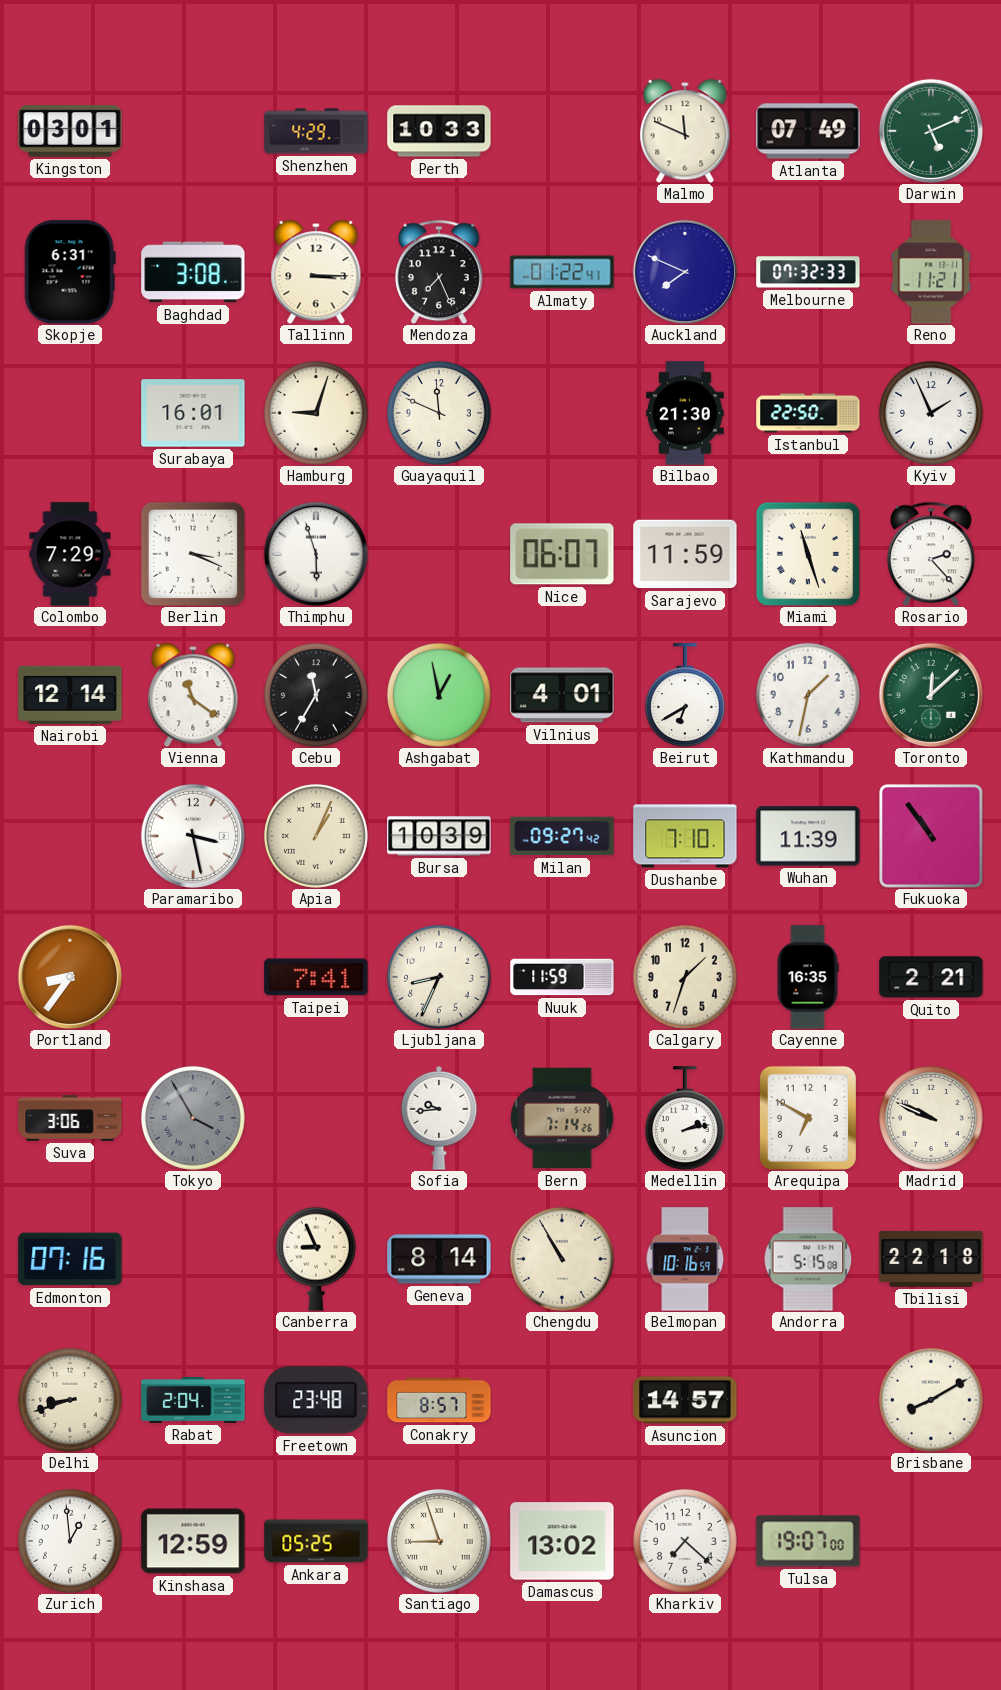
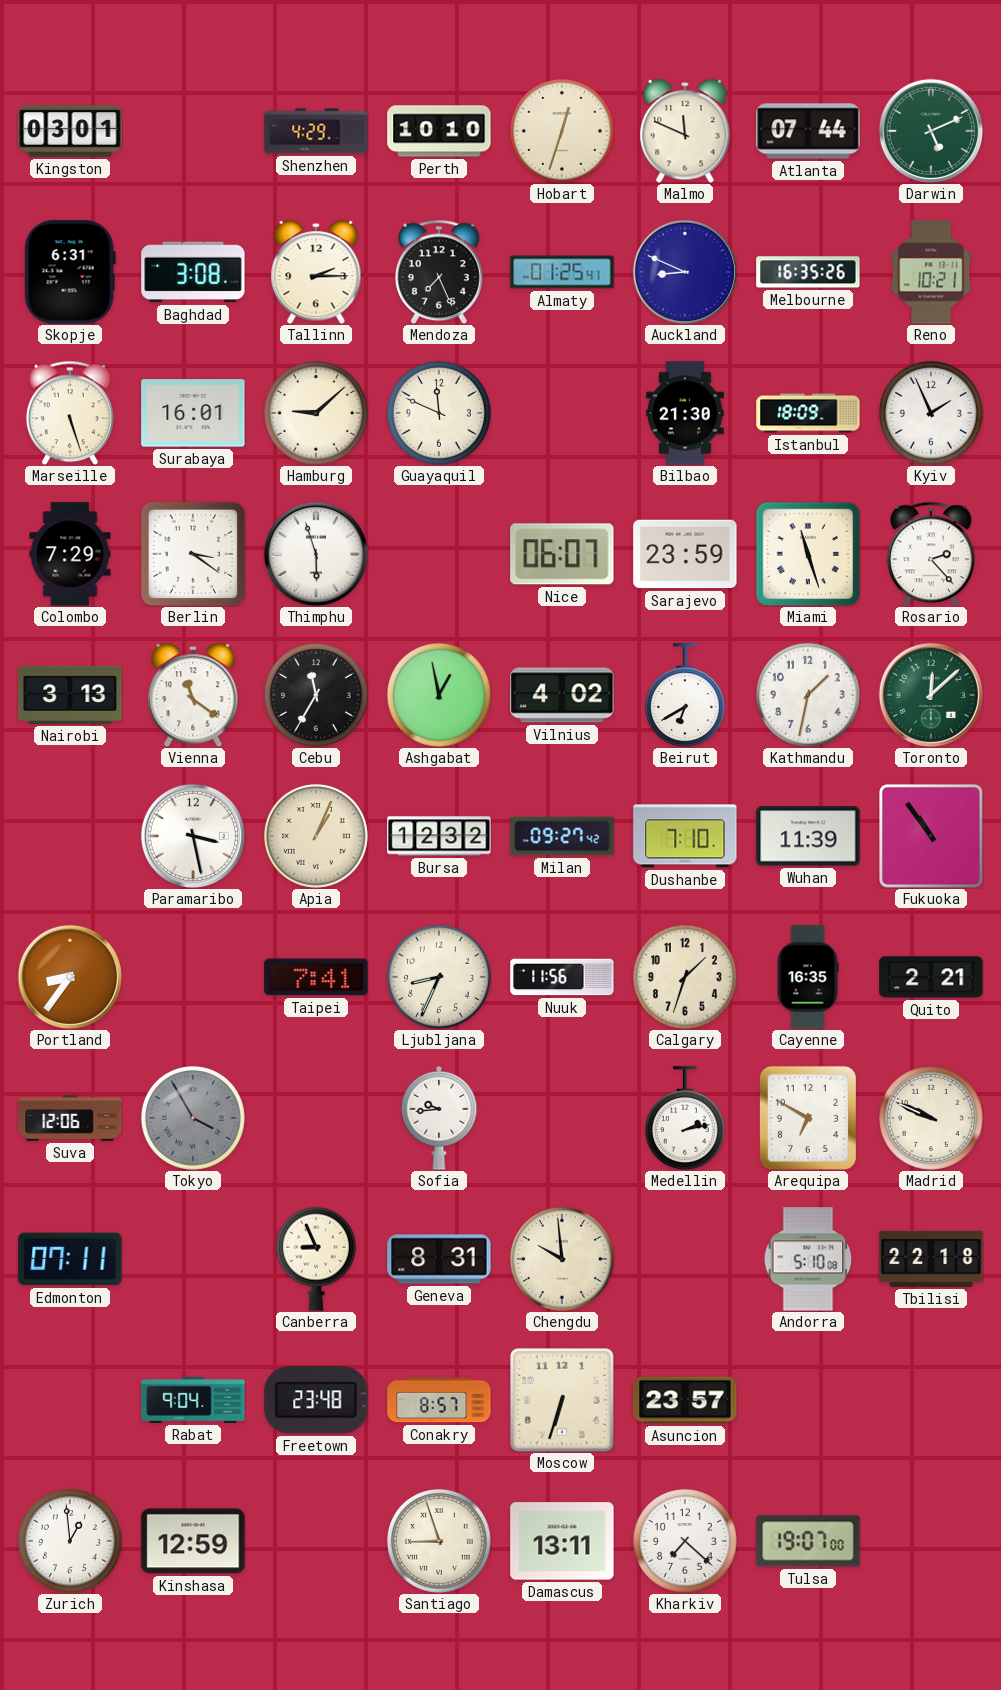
Perth: 10:33 -> 10:10 (439, 131)
Hobart: none -> 12:33 (562, 131)
Atlanta: 07:49 -> 07:44 (808, 131)
Tallinn: 3:15 -> 2:15 (316, 272)
Almaty: 01:22 -> 01:25 (562, 272)
Auckland: 7:49 -> 8:49 (685, 272)
Melbourne: 07:32 -> 16:35 (808, 272)
Reno: 11:21 -> 10:21 (931, 272)
Marseille: none -> 5:27 (70, 413)
Hamburg: 9:03 -> 9:08 (316, 413)
Istanbul: 22:50 -> 18:09 (808, 413)
Berlin: 3:19 -> 3:21 (193, 554)
Sarajevo: 11:59 -> 23:59 (685, 554)
Nairobi: 12:14 -> 3:13 (70, 695)
Vilnius: 4:01 -> 4:02 (562, 695)
Bursa: 10:39 -> 12:32 (439, 836)
Nuuk: 11:59 -> 11:56 (562, 977)
Suva: 3:06 -> 12:06 (70, 1119)
Bern: 7:14 -> none (562, 1118)
Edmonton: 07:16 -> 07:11 (70, 1259)
Geneva: 8:14 -> 8:31 (439, 1259)
Chengdu: 10:55 -> 9:59 (562, 1259)
Belmopan: 10:16 -> none (685, 1259)
Andorra: 5:15 -> 5:10 (808, 1259)
Delhi: 8:42 -> none (70, 1400)
Rabat: 2:04 -> 9:04 (193, 1400)
Moscow: none -> 6:33 (562, 1400)
Asuncion: 14:57 -> 23:57 (685, 1400)
Brisbane: 8:10 -> none (931, 1400)
Ankara: 05:25 -> none (316, 1541)
Damascus: 13:02 -> 13:11 (562, 1541)
